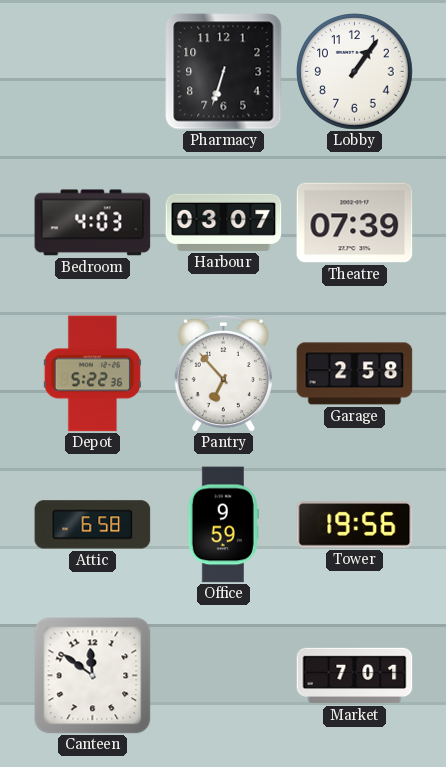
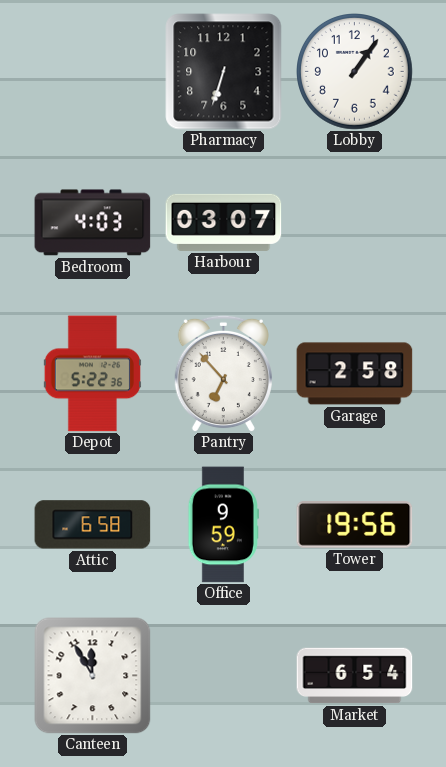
Theatre: 07:39 -> none (355, 223)
Canteen: 11:51 -> 11:55 (93, 676)
Market: 7:01 -> 6:54 (355, 676)
